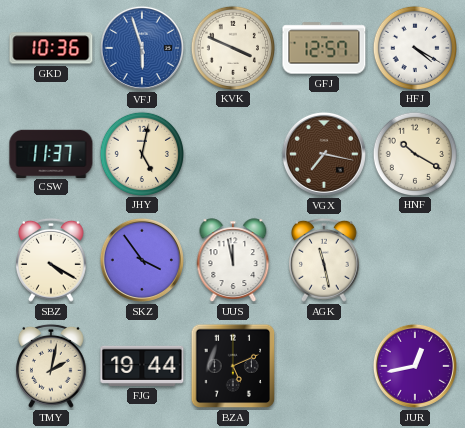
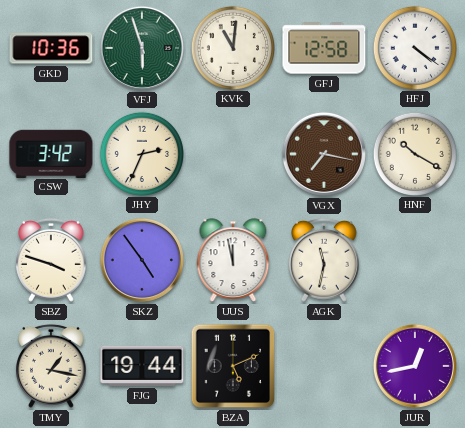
VFJ dial: blue -> green (142, 48)
KVK: 3:49 -> 11:01 (232, 47)
GFJ: 12:57 -> 12:58 (324, 48)
HFJ: 4:20 -> 4:21 (414, 47)
CSW: 11:37 -> 3:42 (51, 153)
JHY: 5:02 -> 2:34 (141, 153)
SBZ: 4:20 -> 3:48 (52, 260)
SKZ: 3:54 -> 4:54 (142, 260)
AGK: 11:28 -> 11:32 (325, 260)
TMY: 2:02 -> 1:17 (52, 366)
